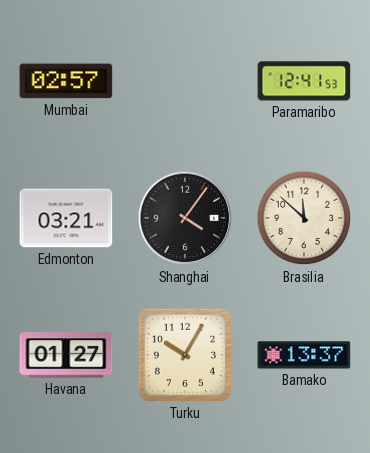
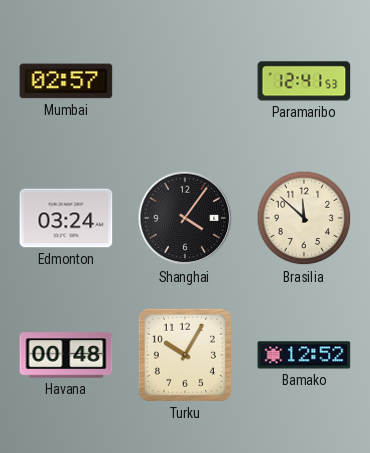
Edmonton: 03:21 -> 03:24 (66, 218)
Havana: 01:27 -> 00:48 (66, 355)
Bamako: 13:37 -> 12:52 (304, 355)
